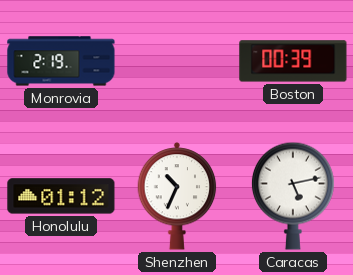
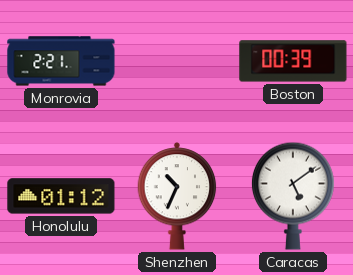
Monrovia: 2:19 -> 2:21 (61, 61)
Caracas: 5:13 -> 5:09 (293, 196)
